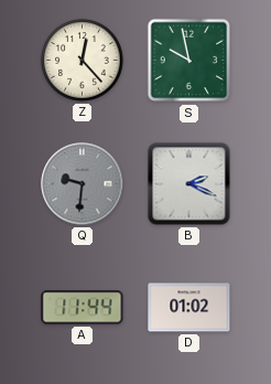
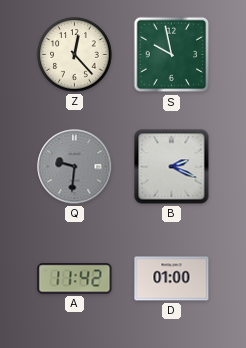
A: 11:44 -> 11:42 (75, 279)
D: 01:02 -> 01:00 (172, 279)
